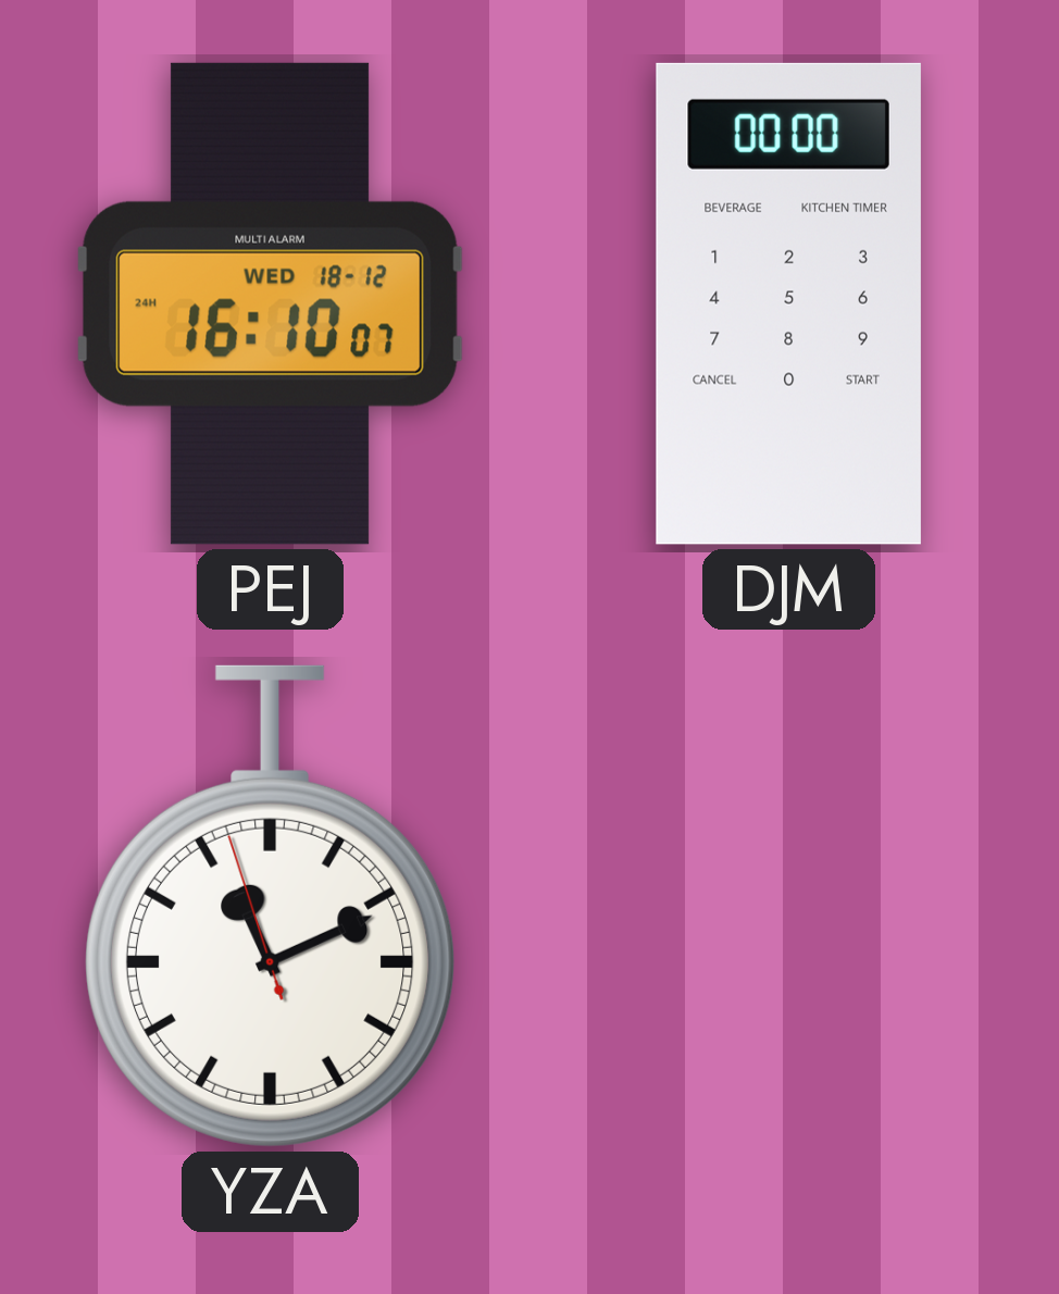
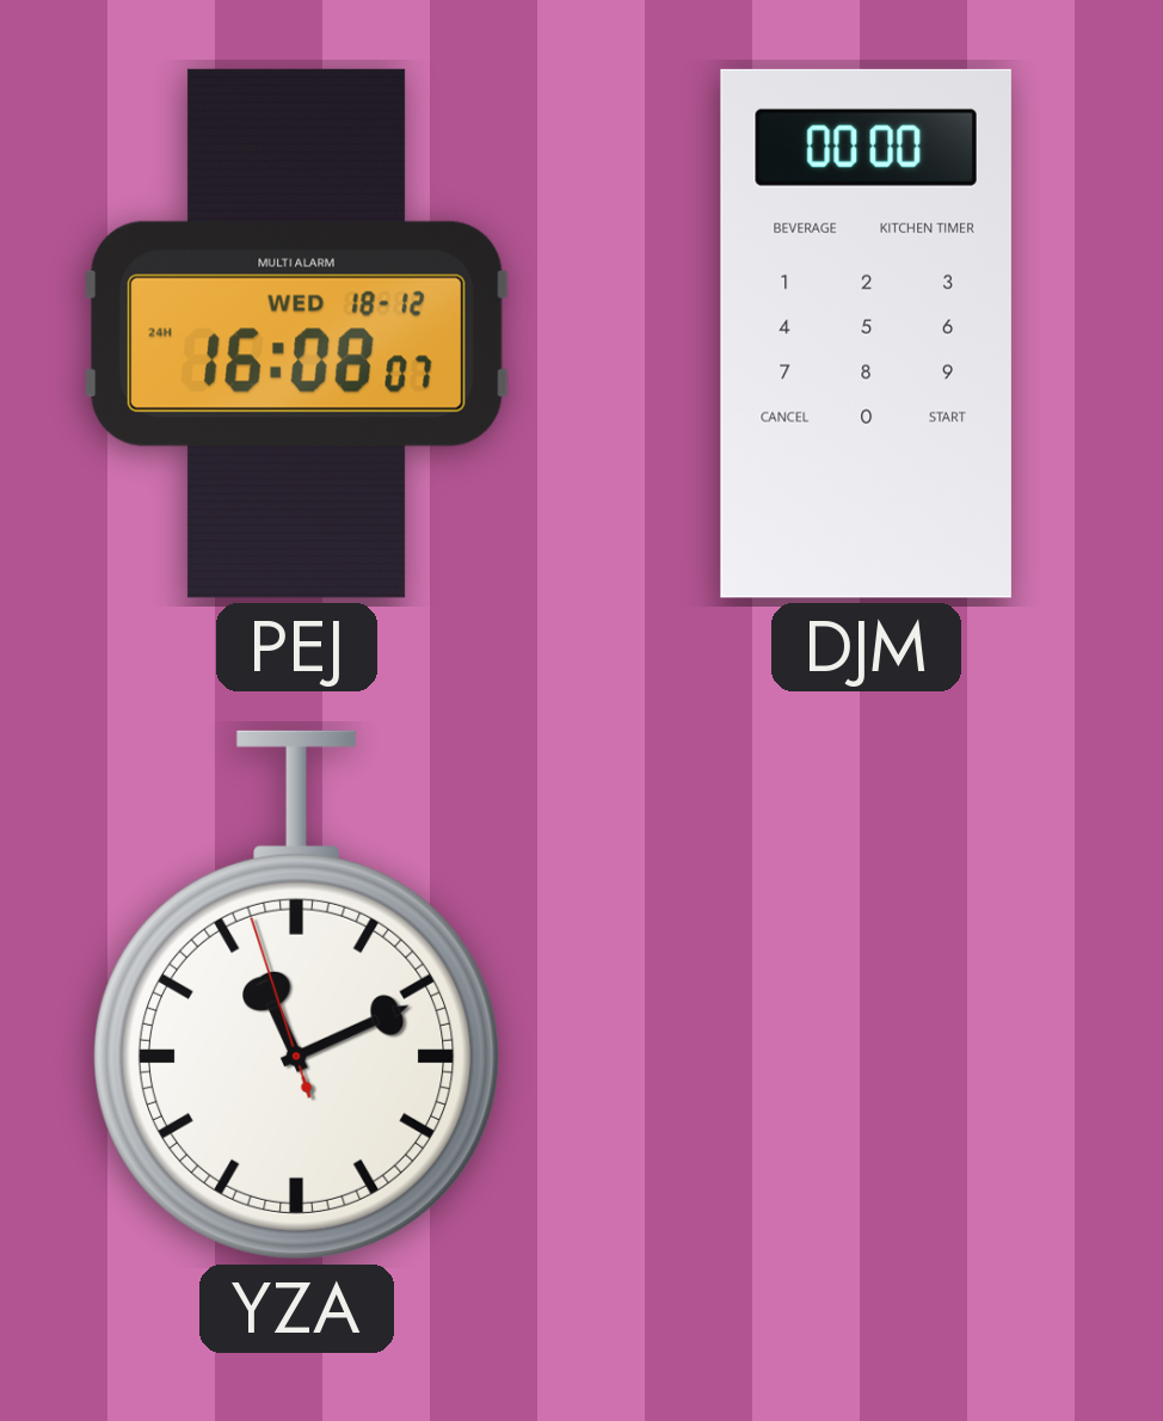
PEJ: 16:10 -> 16:08 (296, 333)
